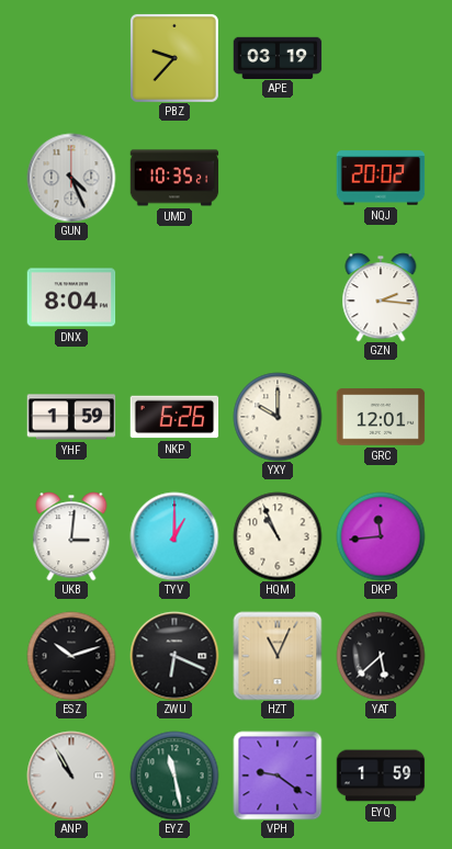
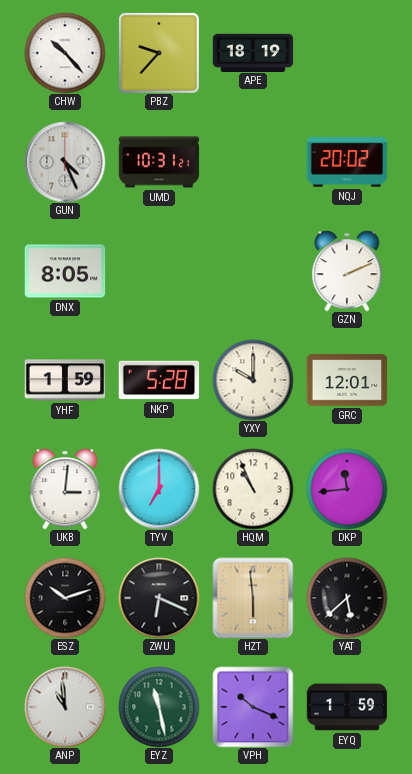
CHW: none -> 10:23 (65, 53)
APE: 03:19 -> 18:19 (253, 52)
UMD: 10:35 -> 10:31 (159, 162)
DNX: 8:04 -> 8:05 (65, 271)
GZN: 2:16 -> 2:11 (347, 271)
NKP: 6:26 -> 5:28 (159, 380)
TYV: 1:00 -> 7:00 (159, 489)
HZT: 11:04 -> 5:59 (253, 598)
ANP: 10:55 -> 10:59 (65, 707)
VPH: 9:21 -> 10:19 (253, 707)
